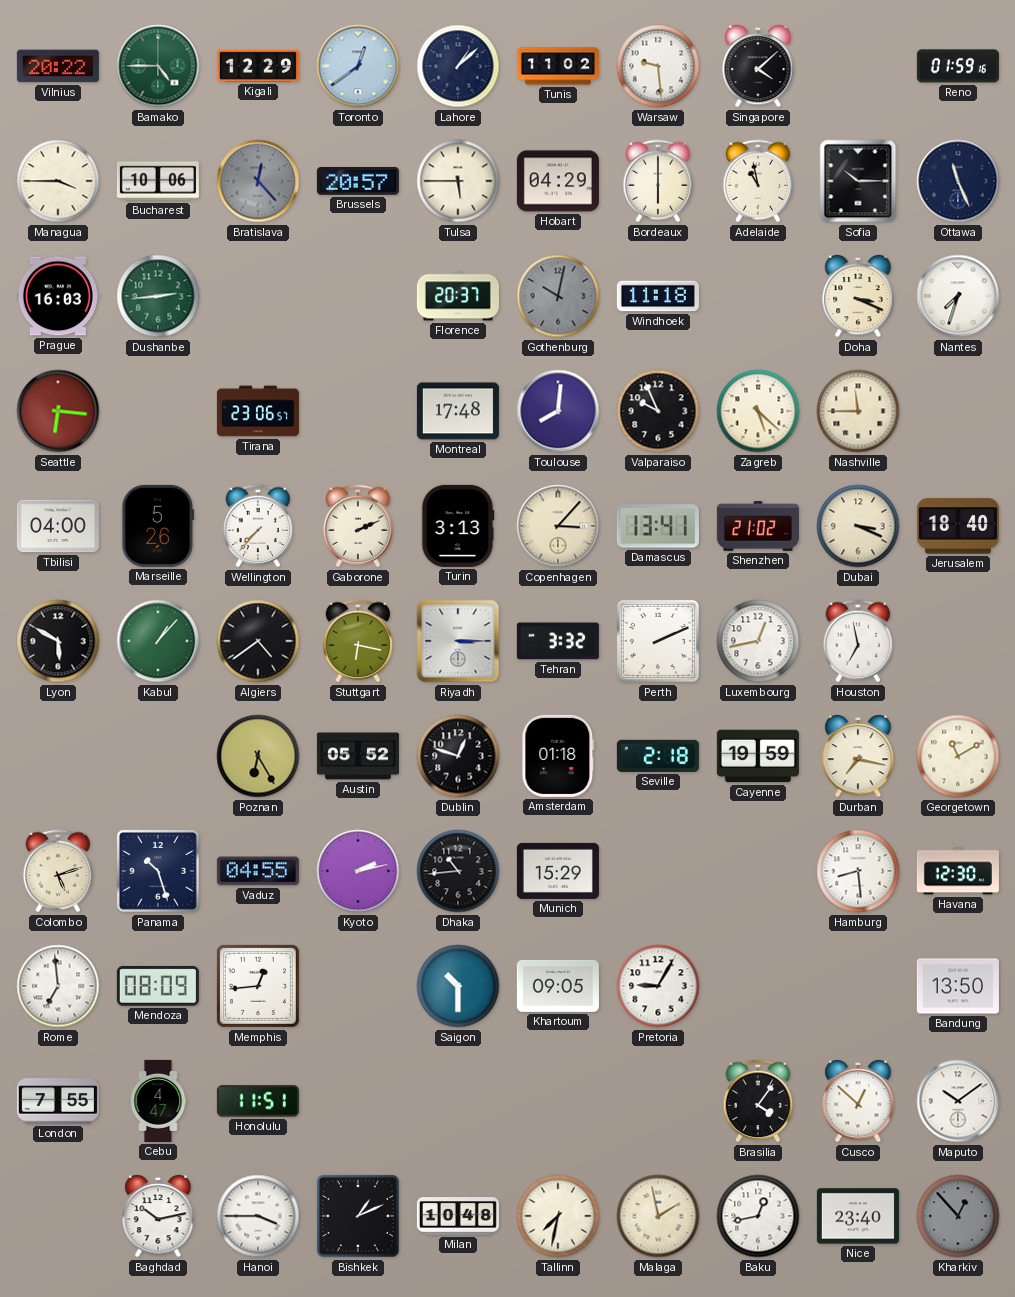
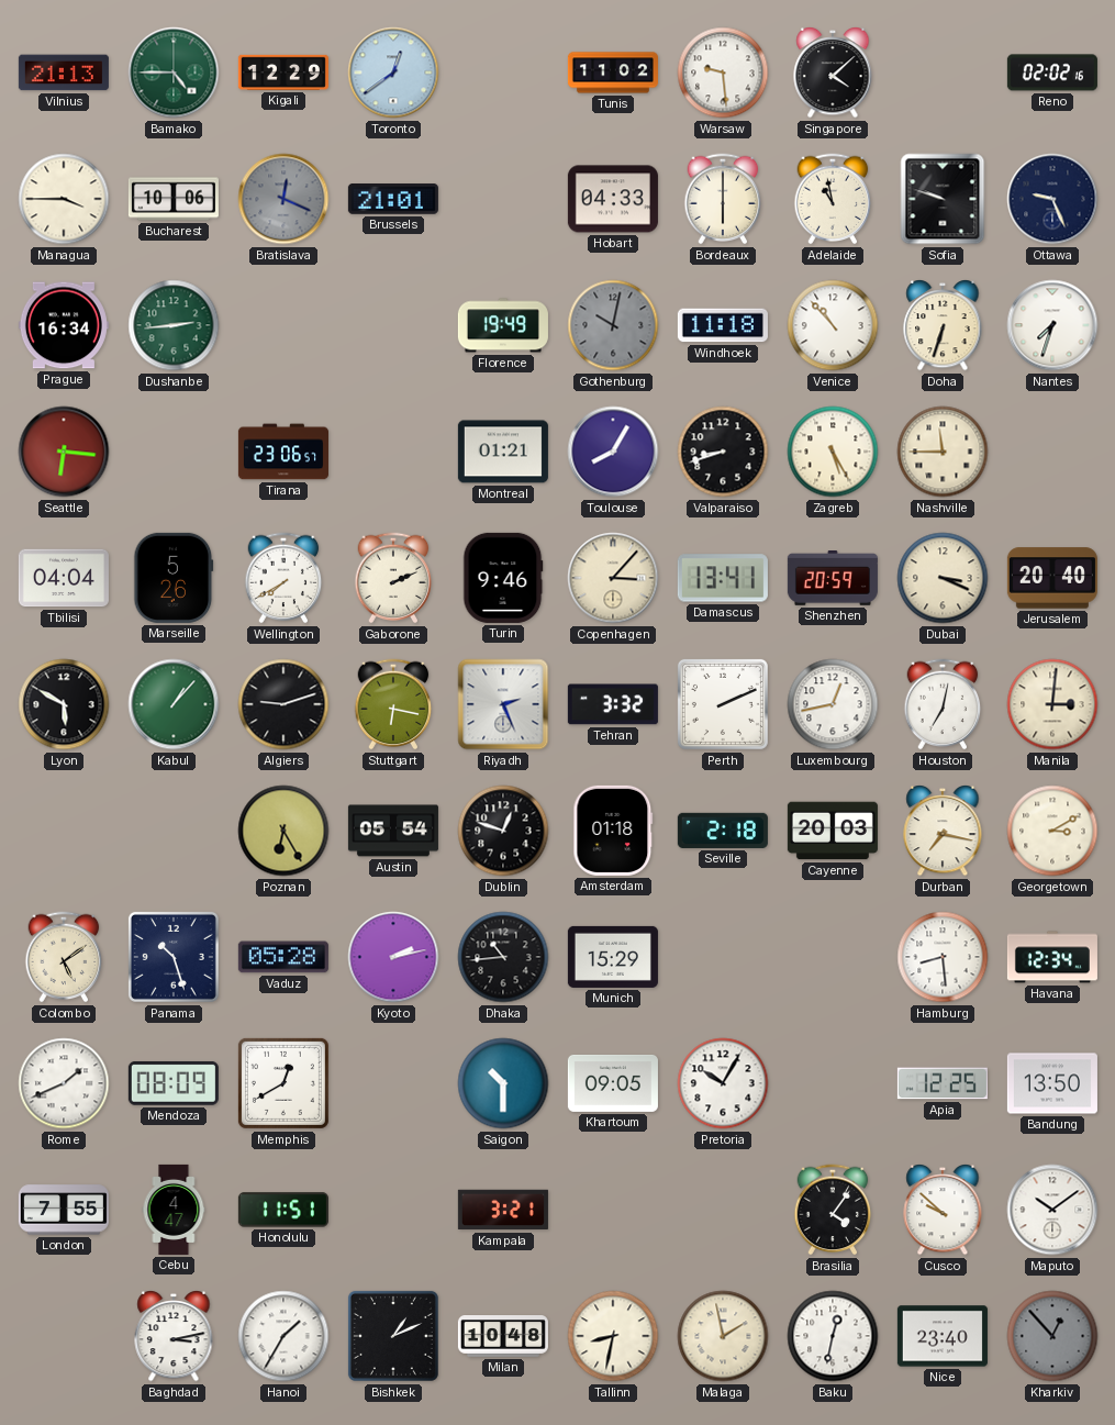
Vilnius: 20:22 -> 21:13 (64, 73)
Lahore: 1:08 -> none (458, 66)
Reno: 01:59 -> 02:02 (1052, 73)
Bratislava: 12:23 -> 12:19 (283, 199)
Brussels: 20:57 -> 21:01 (393, 200)
Tulsa: 5:45 -> none (458, 181)
Hobart: 04:29 -> 04:33 (613, 199)
Sofia: 10:15 -> 9:48 (943, 199)
Ottawa: 11:26 -> 9:26 (1052, 199)
Prague: 16:03 -> 16:34 (64, 325)
Florence: 20:37 -> 19:49 (503, 325)
Venice: none -> 10:53 (833, 325)
Doha: 3:19 -> 6:33 (943, 325)
Montreal: 17:48 -> 01:21 (503, 452)
Toulouse: 8:01 -> 8:05 (613, 452)
Valparaiso: 9:56 -> 8:42 (723, 452)
Zagreb: 5:22 -> 5:25 (833, 452)
Tbilisi: 04:00 -> 04:04 (64, 578)
Wellington: 7:37 -> 7:40 (283, 578)
Turin: 3:13 -> 9:46 (503, 578)
Shenzhen: 21:02 -> 20:59 (833, 579)
Jerusalem: 18:40 -> 20:40 (1052, 578)
Algiers: 4:39 -> 9:12 (283, 704)
Riyadh: 3:15 -> 2:26 (503, 704)
Houston: 6:58 -> 7:02 (943, 704)
Manila: none -> 3:01 (1052, 704)
Austin: 05:52 -> 05:54 (393, 831)
Cayenne: 19:59 -> 20:03 (833, 831)
Georgetown: 11:10 -> 3:10 (1052, 831)
Colombo: 5:12 -> 5:09 (64, 957)
Vaduz: 04:55 -> 05:28 (283, 957)
Havana: 12:30 -> 12:34 (1052, 957)
Rome: 6:59 -> 1:41 (64, 1083)
Memphis: 12:44 -> 12:40 (283, 1083)
Pretoria: 9:05 -> 10:05 (723, 1083)
Apia: none -> 12:25 (943, 1083)
Kampala: none -> 3:21 (503, 1210)
Cusco: 12:52 -> 9:52 (943, 1210)
Baghdad: 10:13 -> 3:13 (174, 1336)
Hanoi: 3:45 -> 1:35 (283, 1336)
Tallinn: 7:32 -> 8:32 (613, 1336)
Baku: 12:43 -> 12:32 (833, 1336)
